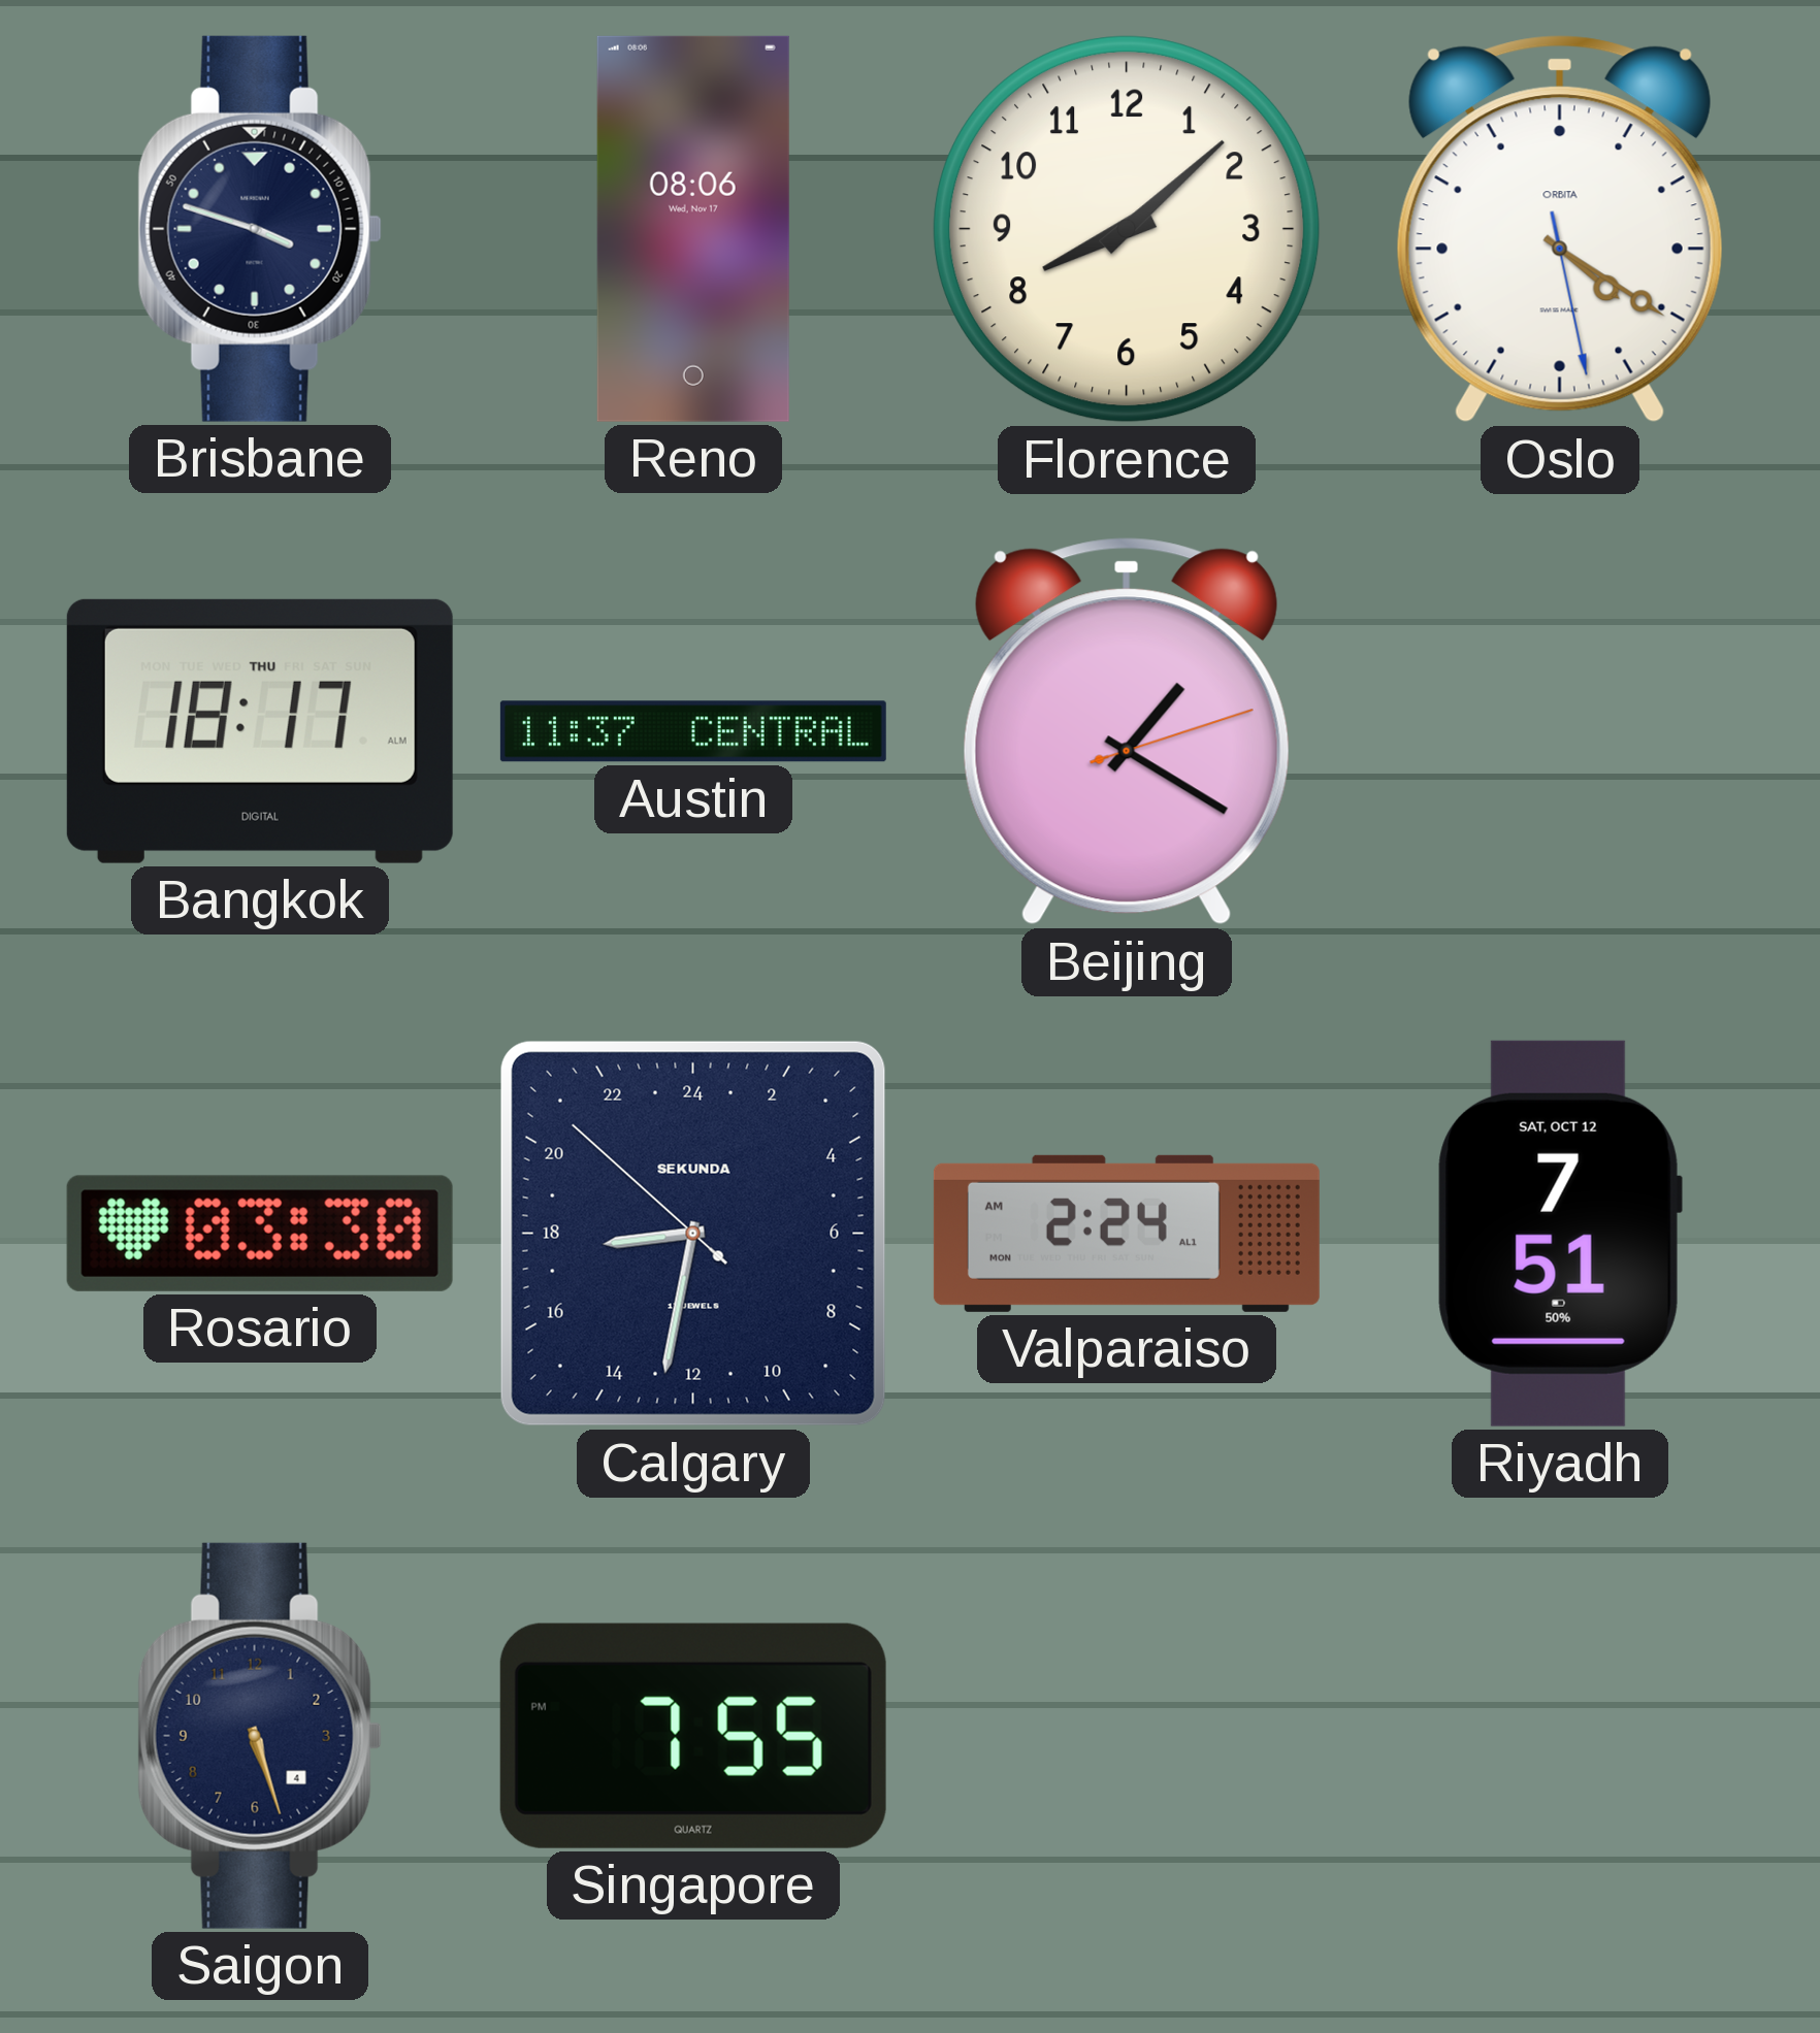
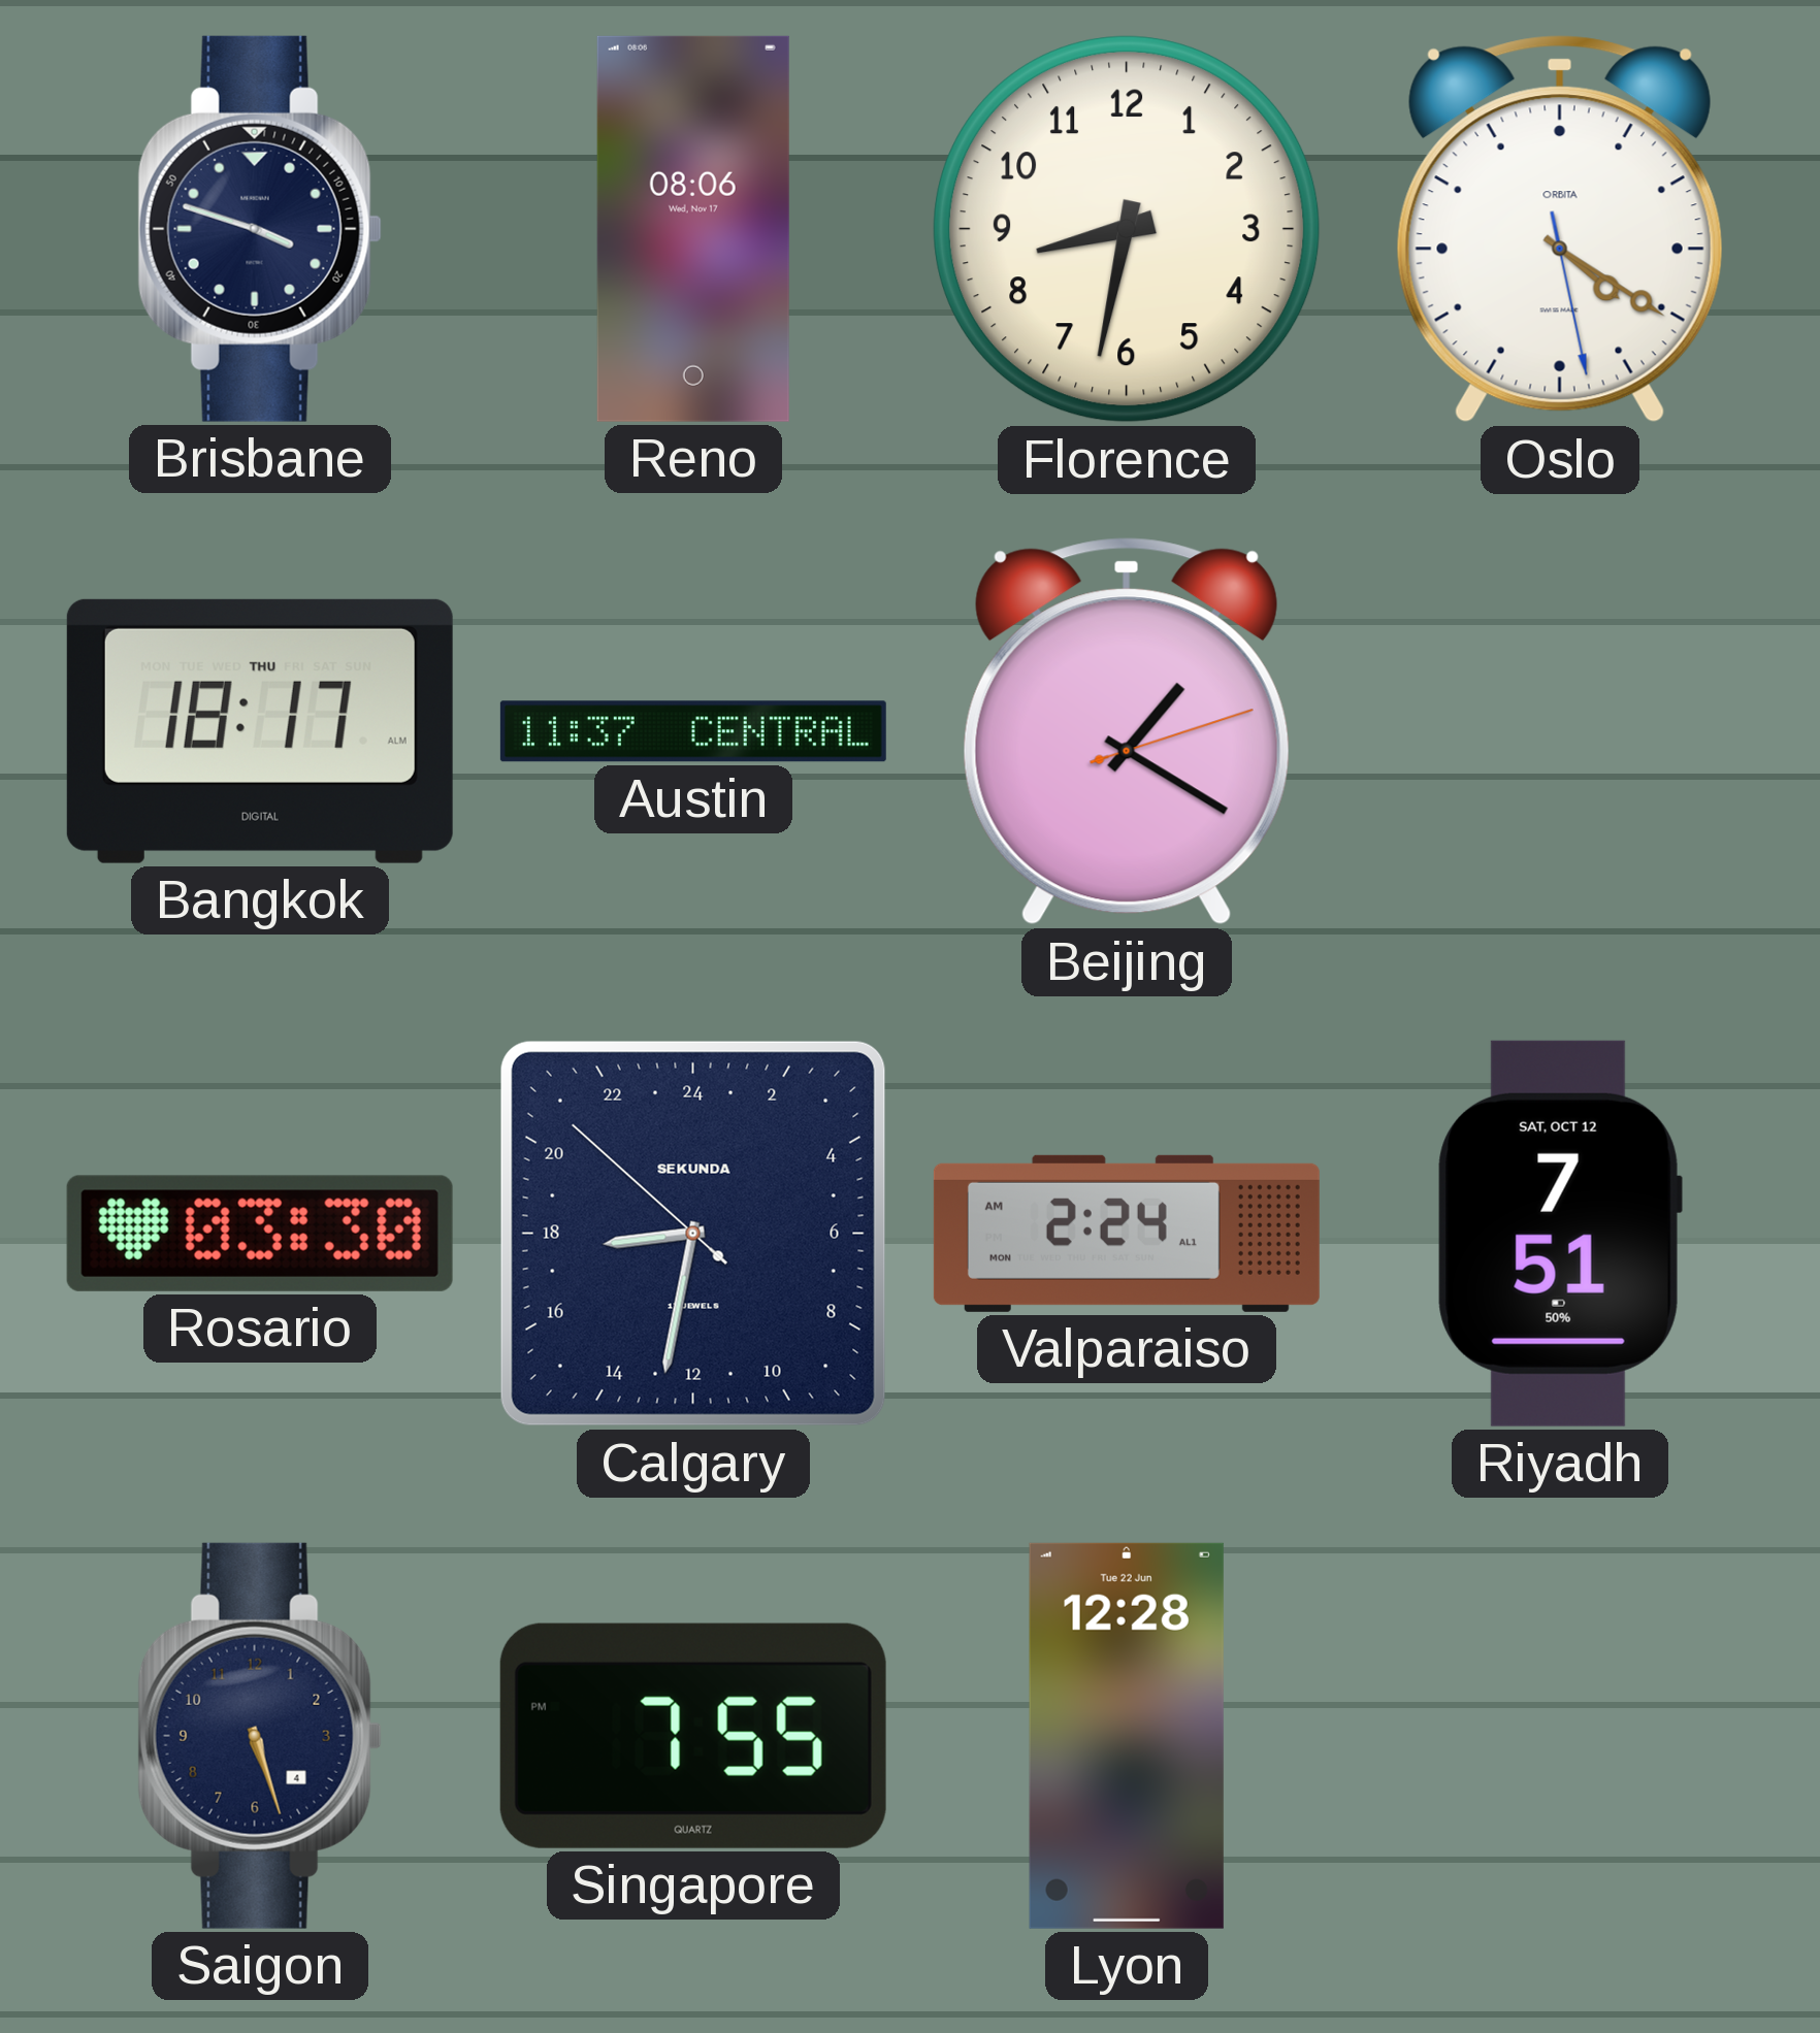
Florence: 8:08 -> 8:32 (1127, 229)
Lyon: none -> 12:28 (1127, 1736)
